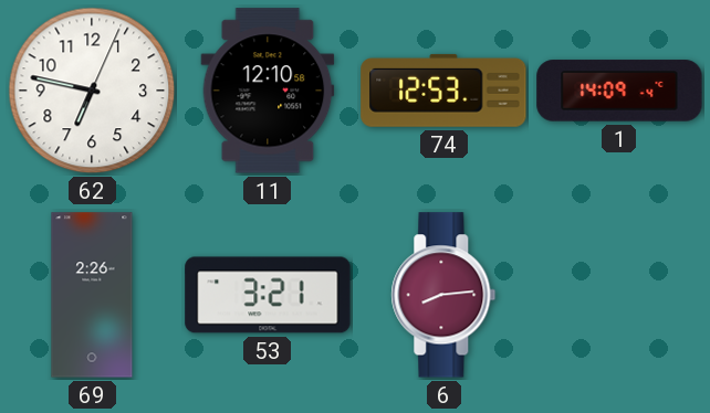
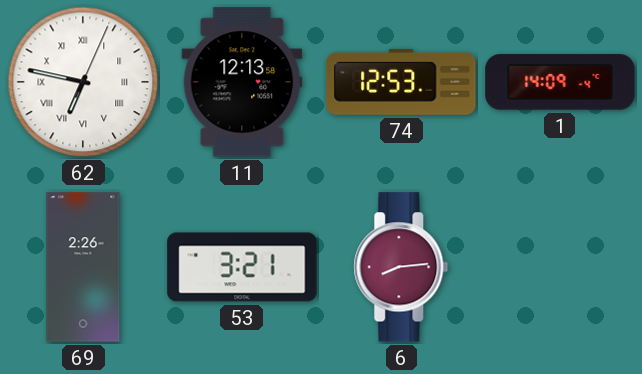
62 numerals: Arabic -> Roman (83, 82)
11: 12:10 -> 12:13 (242, 82)
